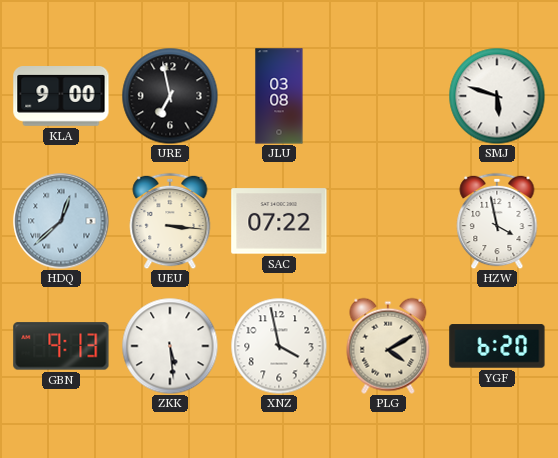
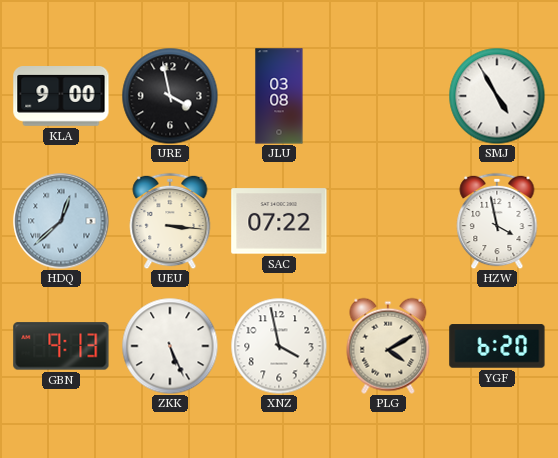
URE: 6:58 -> 3:58 (170, 96)
SMJ: 5:48 -> 4:55 (497, 96)
ZKK: 5:29 -> 5:26 (170, 346)
